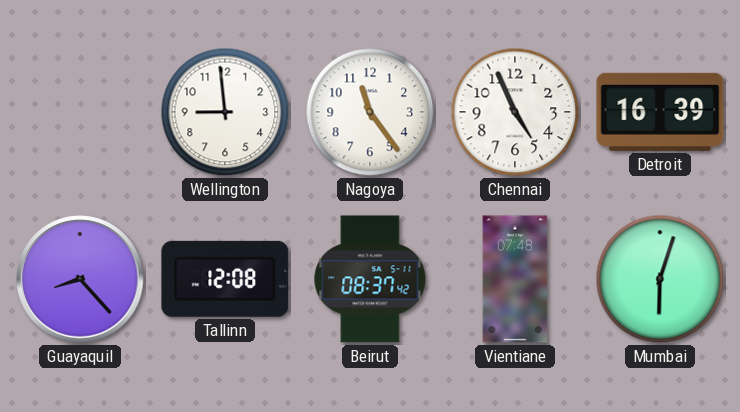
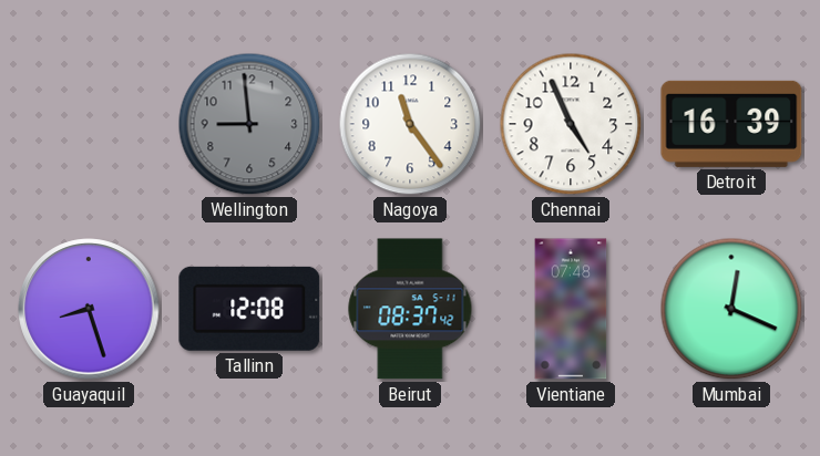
Wellington dial: white -> grey (249, 124)
Guayaquil: 8:23 -> 8:27 (89, 309)
Mumbai: 6:03 -> 12:19 (731, 309)
